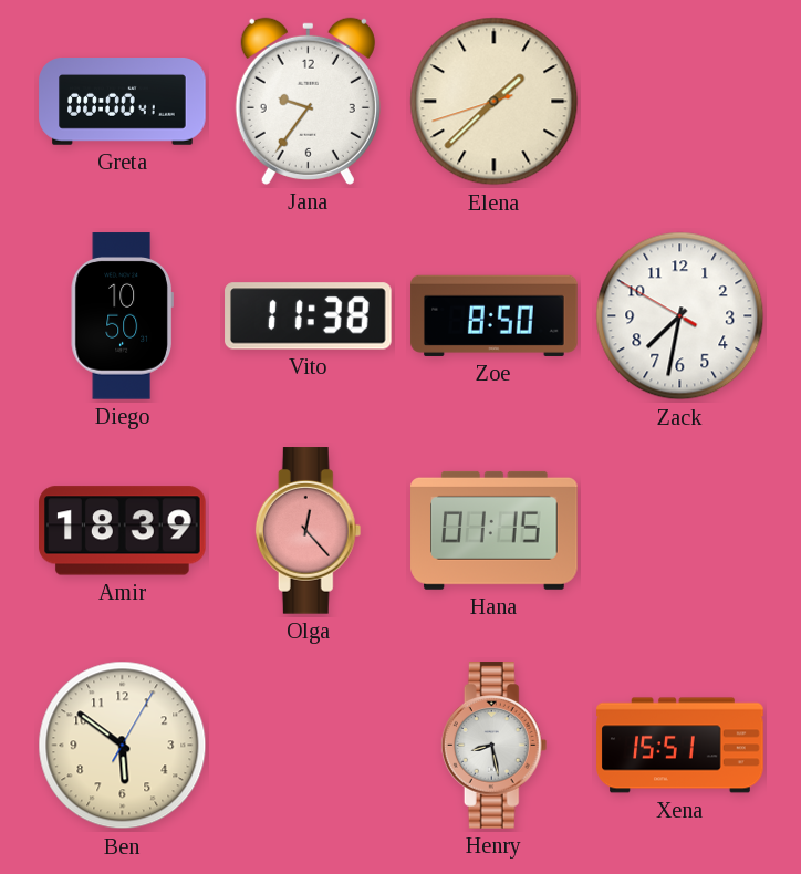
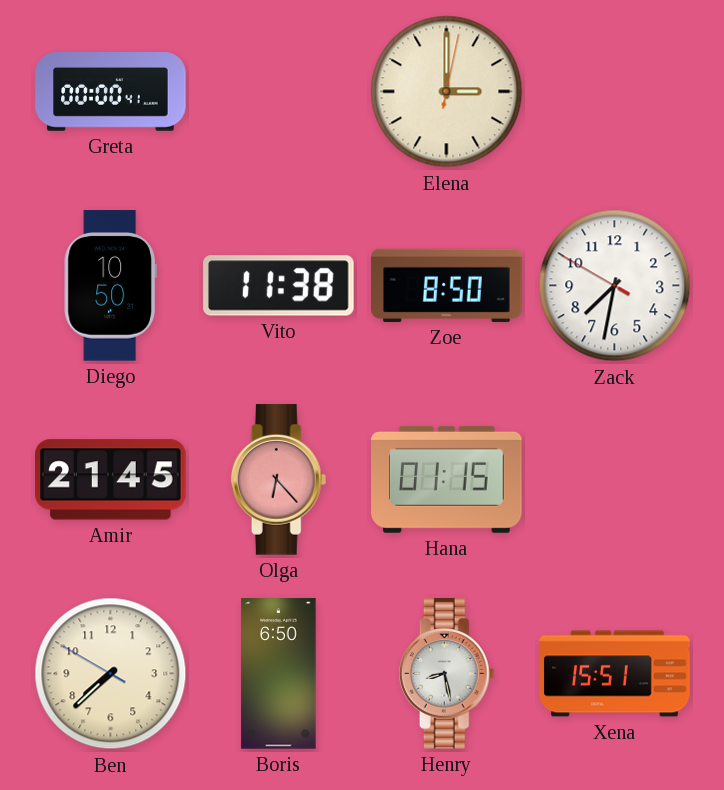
Jana: 9:36 -> none (308, 101)
Elena: 1:37 -> 3:00 (447, 92)
Amir: 18:39 -> 21:45 (111, 480)
Olga: 12:23 -> 6:23 (279, 480)
Ben: 5:51 -> 7:37 (111, 674)
Boris: none -> 6:50 (279, 674)
